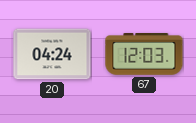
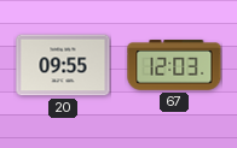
20: 04:24 -> 09:55 (63, 65)
